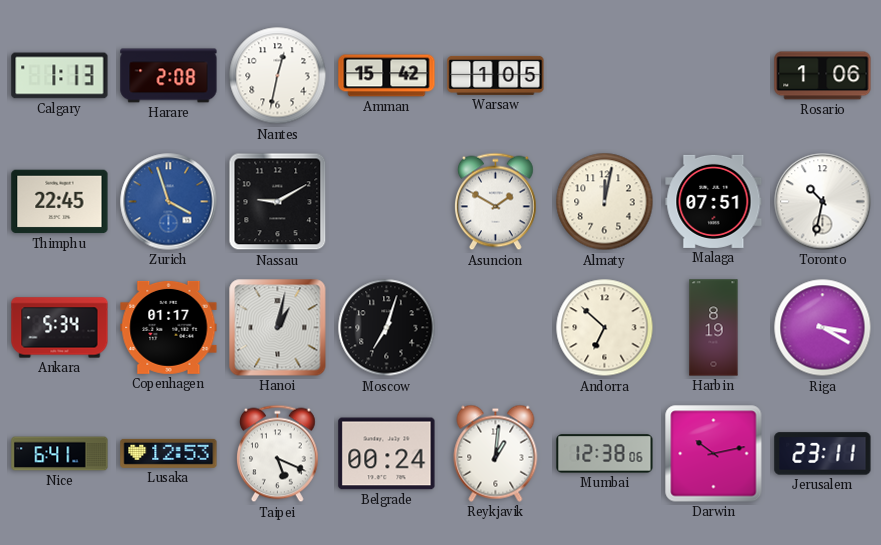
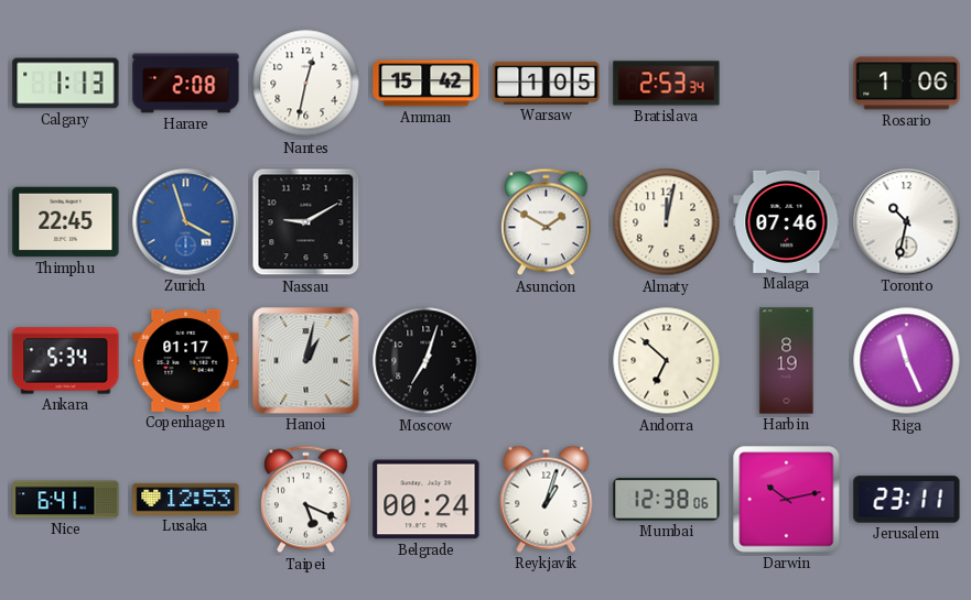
Bratislava: none -> 2:53 (667, 84)
Malaga: 07:51 -> 07:46 (787, 221)
Riga: 3:20 -> 11:26 (907, 361)
Reykjavik: 1:01 -> 1:03 (547, 499)
